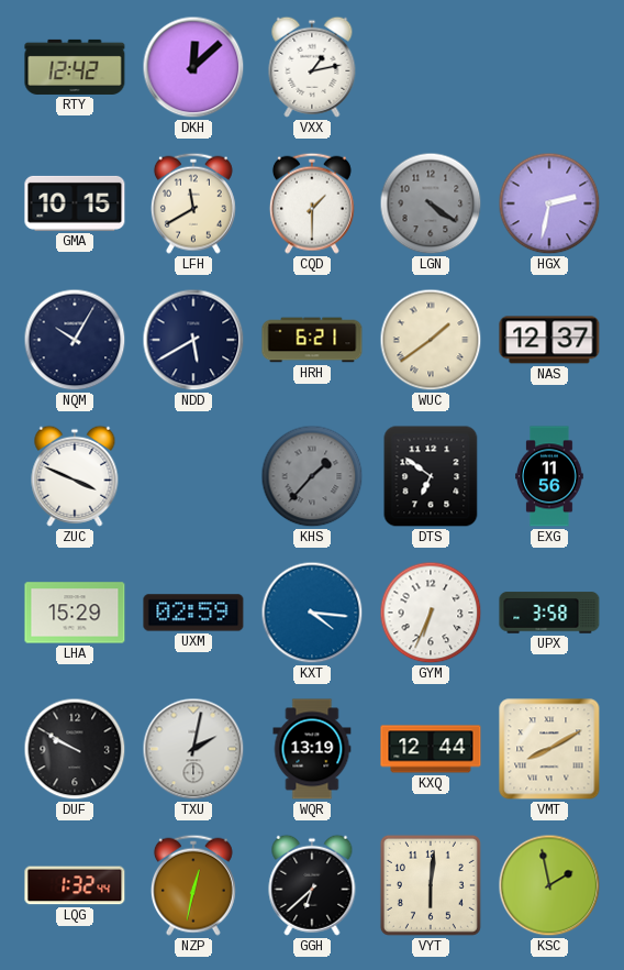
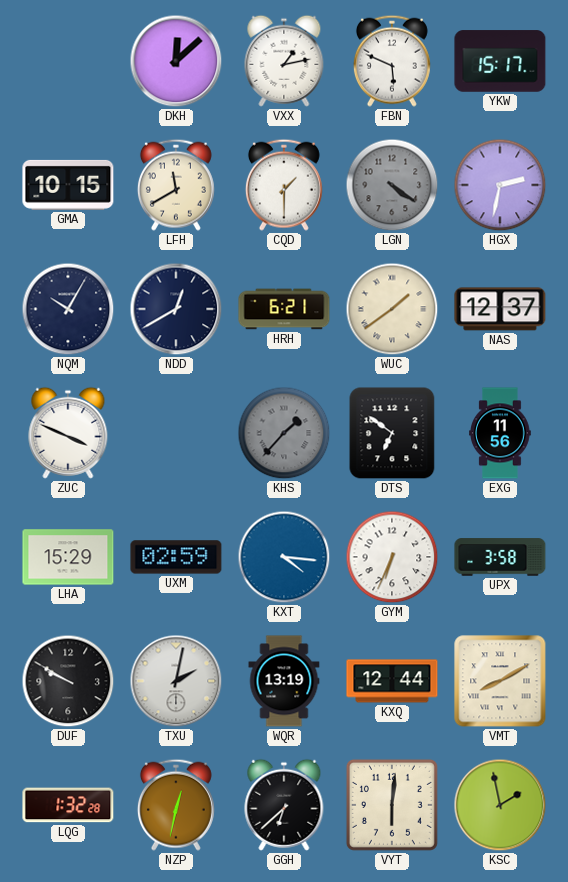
RTY: 12:42 -> none (75, 67)
FBN: none -> 5:49 (392, 61)
YKW: none -> 15:17 (500, 61)
NDD: 5:40 -> 12:40 (176, 309)
LQG: 1:32:44 -> 1:32:28 (68, 805)
